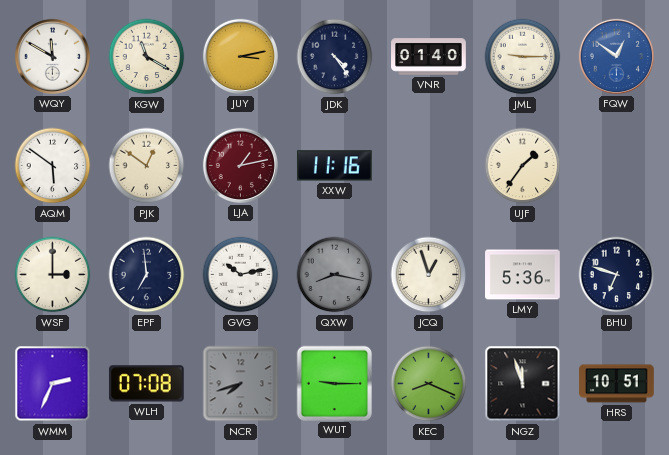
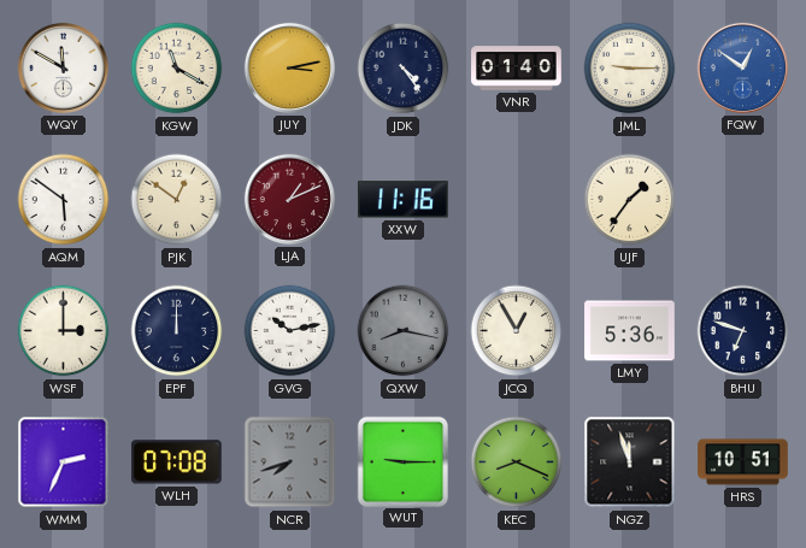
LJA: 1:13 -> 1:11 (289, 199)
EPF: 6:59 -> 12:00 (177, 331)
JCQ: 12:57 -> 12:55 (517, 331)
